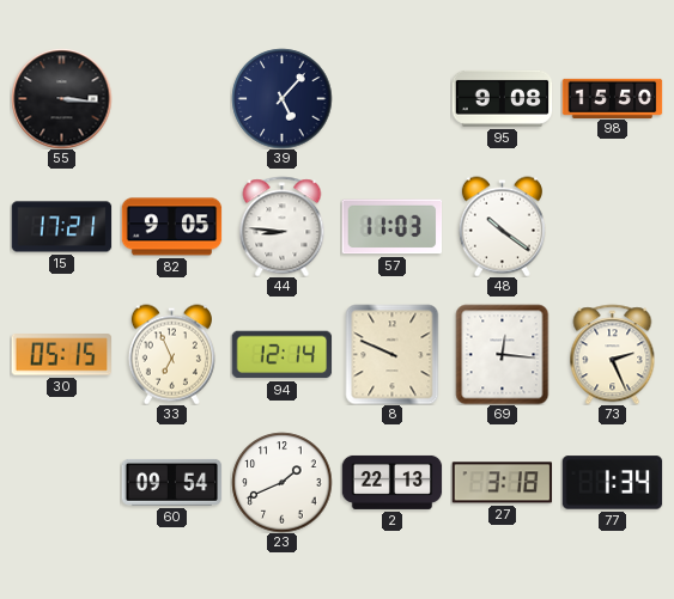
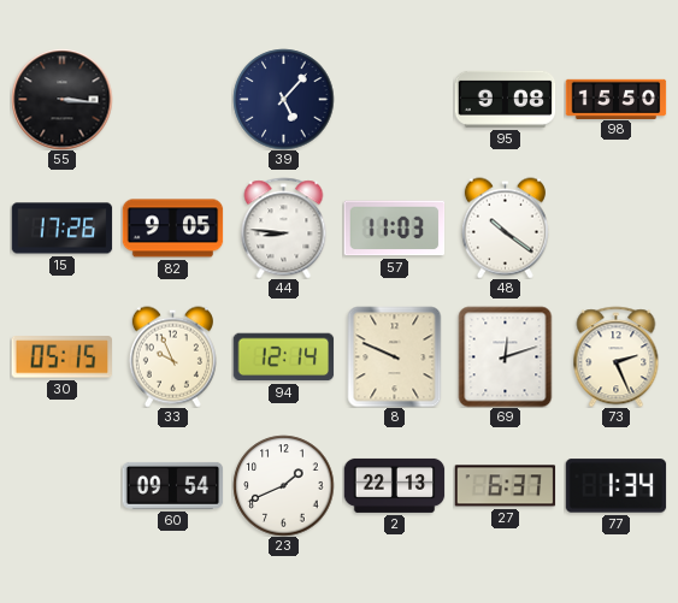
15: 17:21 -> 17:26 (61, 229)
33: 6:56 -> 9:56 (172, 356)
69: 12:16 -> 12:12 (506, 356)
27: 3:18 -> 6:37 (505, 486)
